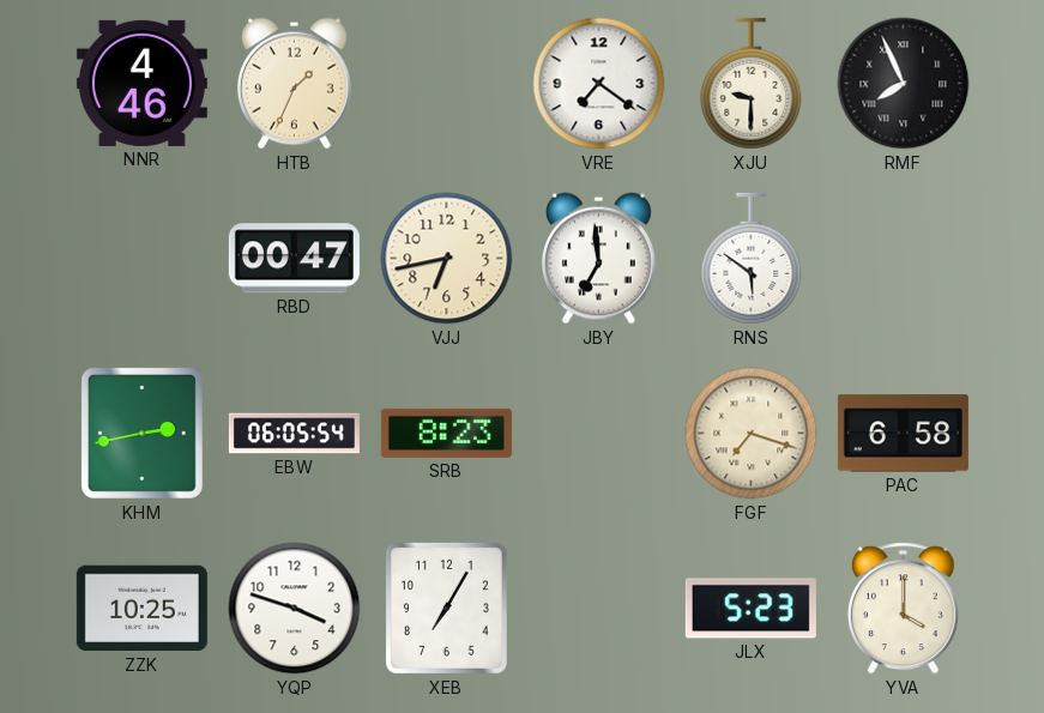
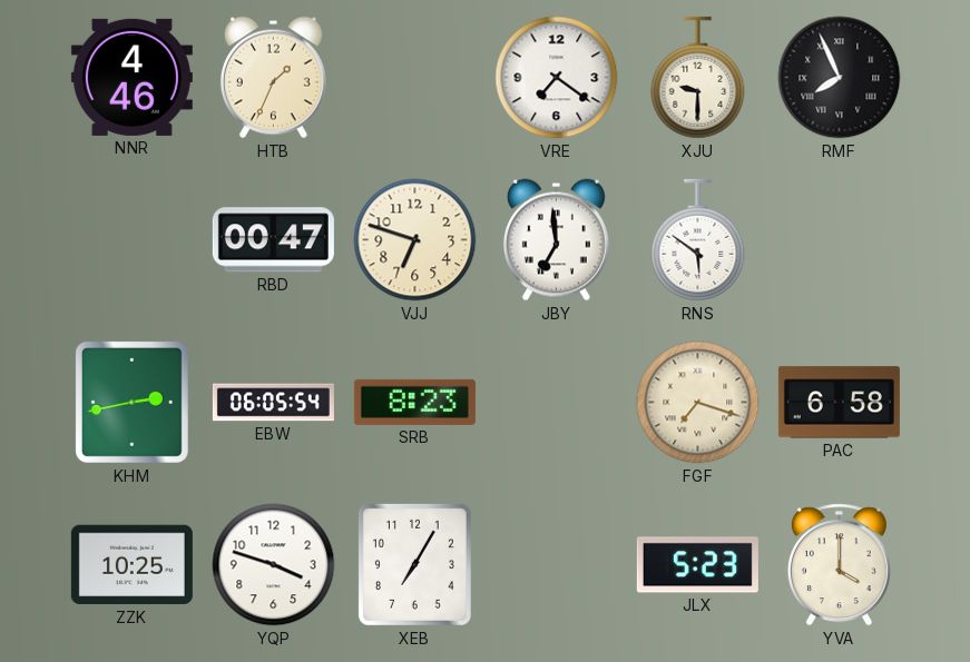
VJJ: 6:43 -> 6:48 (415, 240)
